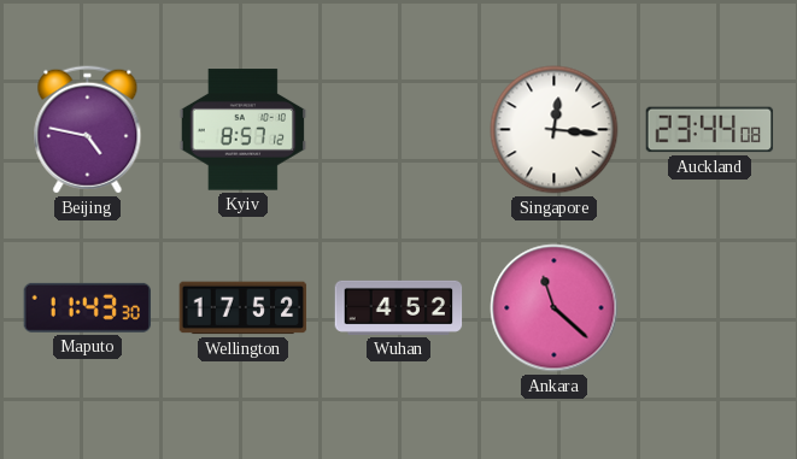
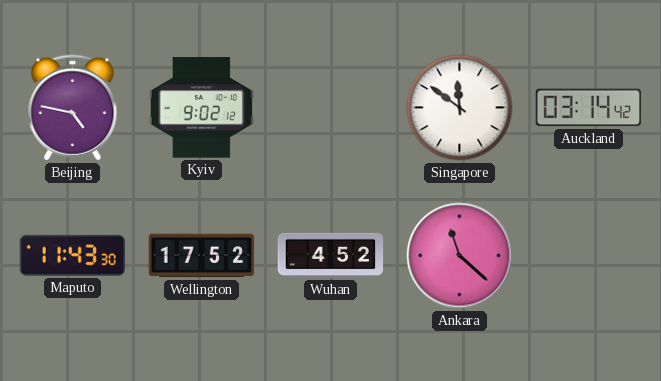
Kyiv: 8:57 -> 9:02 (202, 108)
Singapore: 12:16 -> 11:51 (460, 108)
Auckland: 23:44 -> 03:14 (589, 108)
